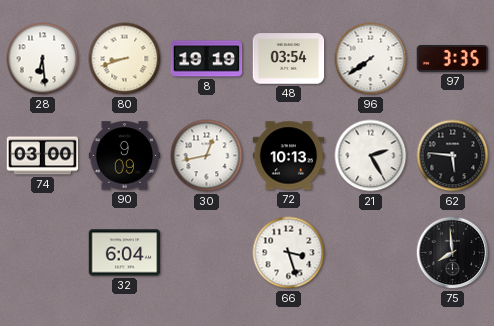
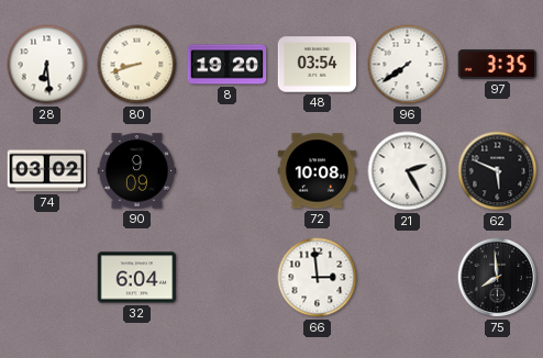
8: 19:19 -> 19:20 (228, 65)
74: 03:00 -> 03:02 (47, 171)
30: 12:43 -> none (207, 156)
72: 10:13 -> 10:08 (318, 171)
62: 5:46 -> 5:49 (498, 171)
66: 3:27 -> 2:59 (318, 278)
